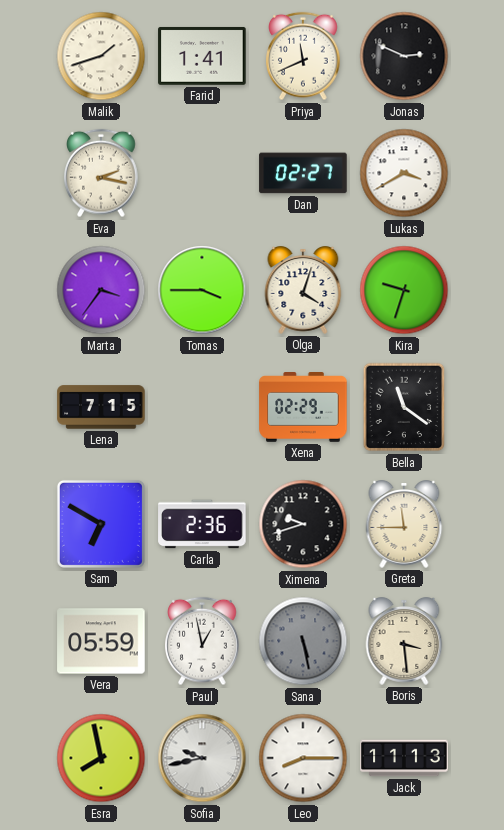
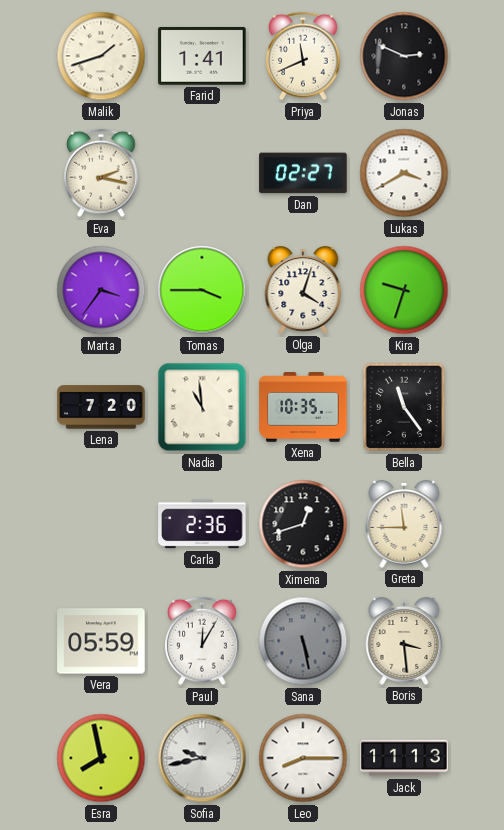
Lena: 7:15 -> 7:20 (101, 407)
Nadia: none -> 10:59 (202, 407)
Xena: 02:29 -> 10:35 (303, 408)
Bella: 11:21 -> 11:24 (404, 407)
Sam: 6:50 -> none (101, 524)
Ximena: 9:42 -> 12:42 (303, 524)
Paul: 12:58 -> 12:05 (202, 641)
